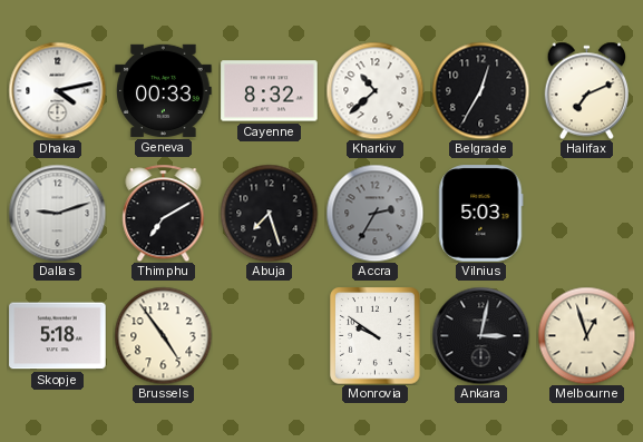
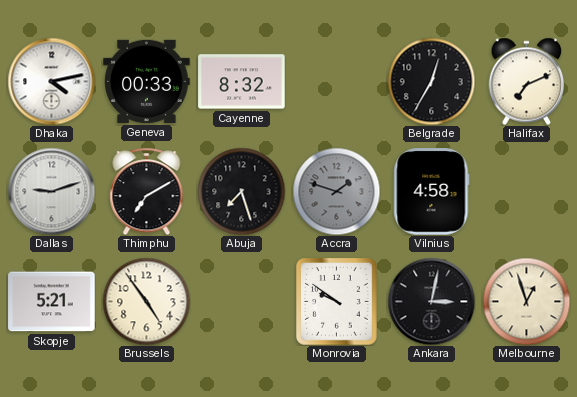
Kharkiv: 10:38 -> none (374, 90)
Accra: 2:35 -> 1:48 (336, 191)
Vilnius: 5:03 -> 4:58 (432, 192)
Skopje: 5:18 -> 5:21 (52, 302)
